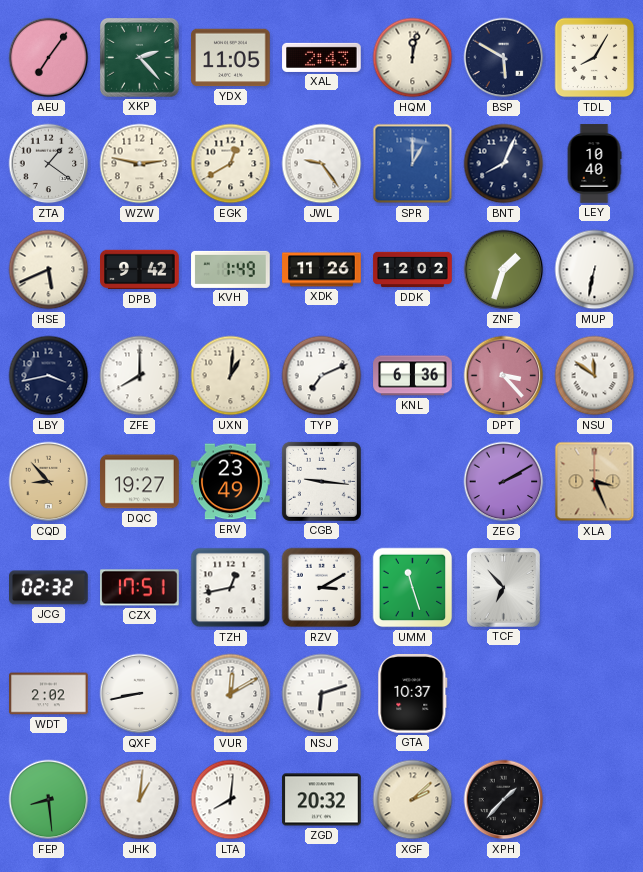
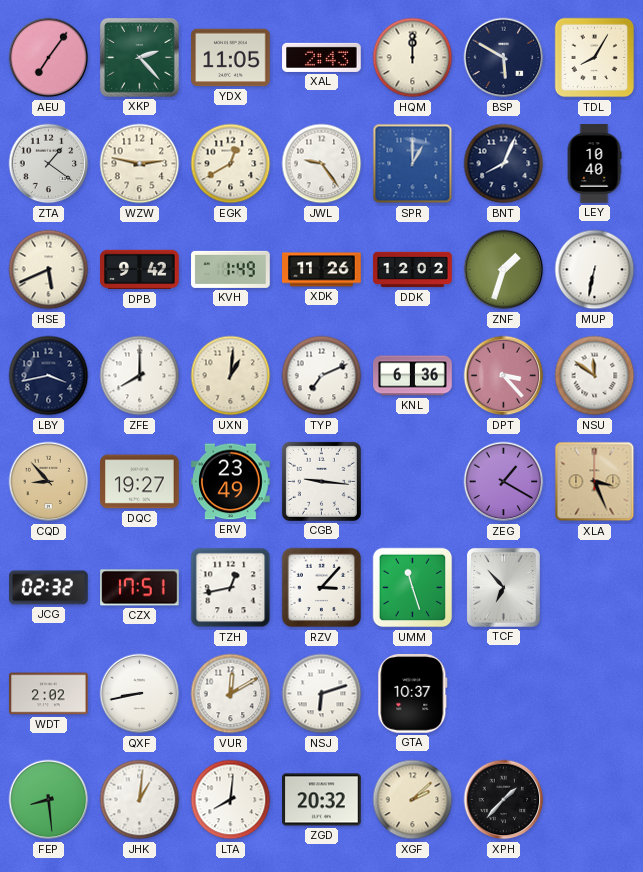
HQM: 12:02 -> 12:00 (413, 58)
ZEG: 2:10 -> 1:20 (504, 482)
RZV: 3:10 -> 3:07 (322, 588)
